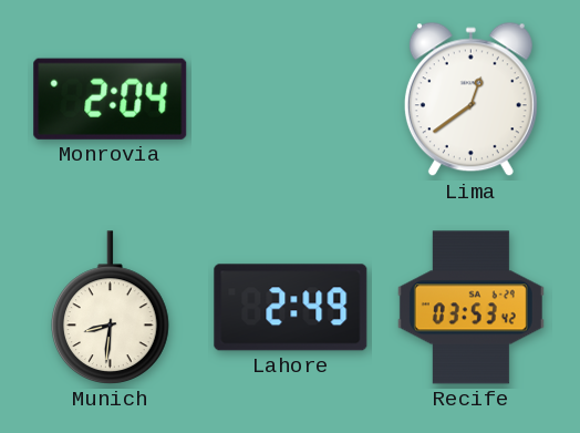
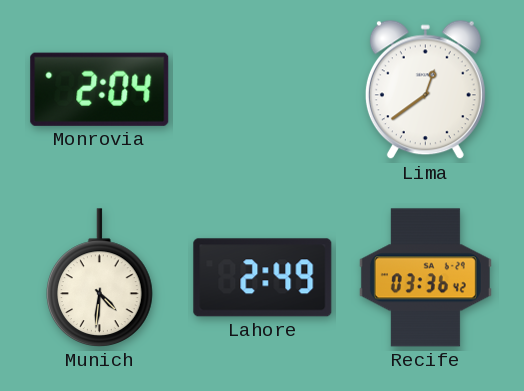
Munich: 8:31 -> 4:31 (100, 278)
Recife: 03:53 -> 03:36 (425, 278)
